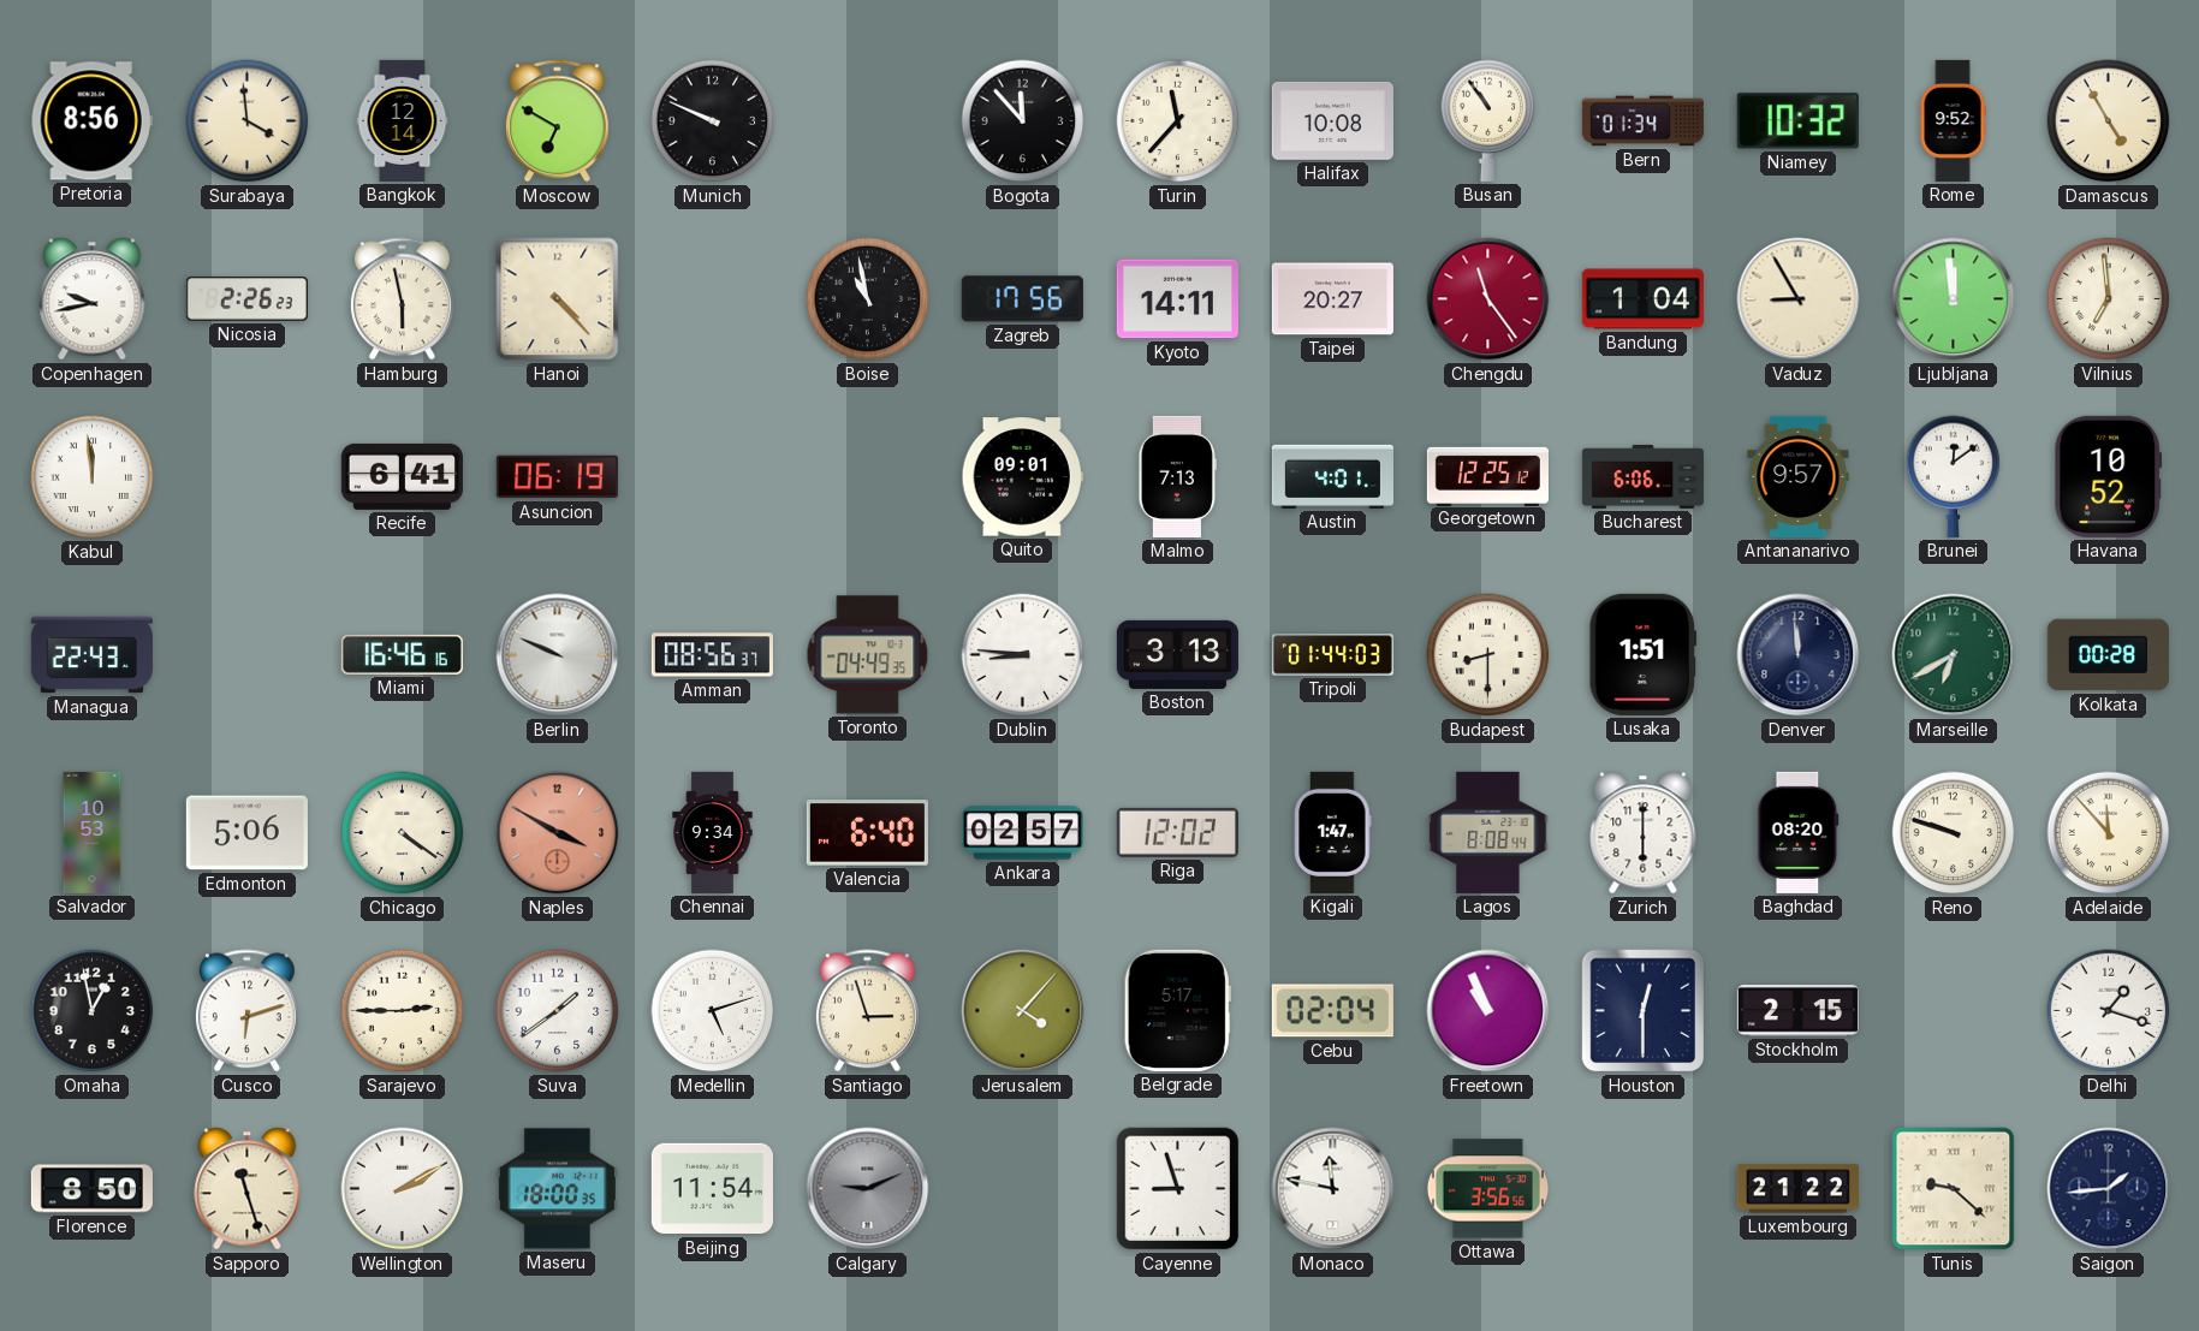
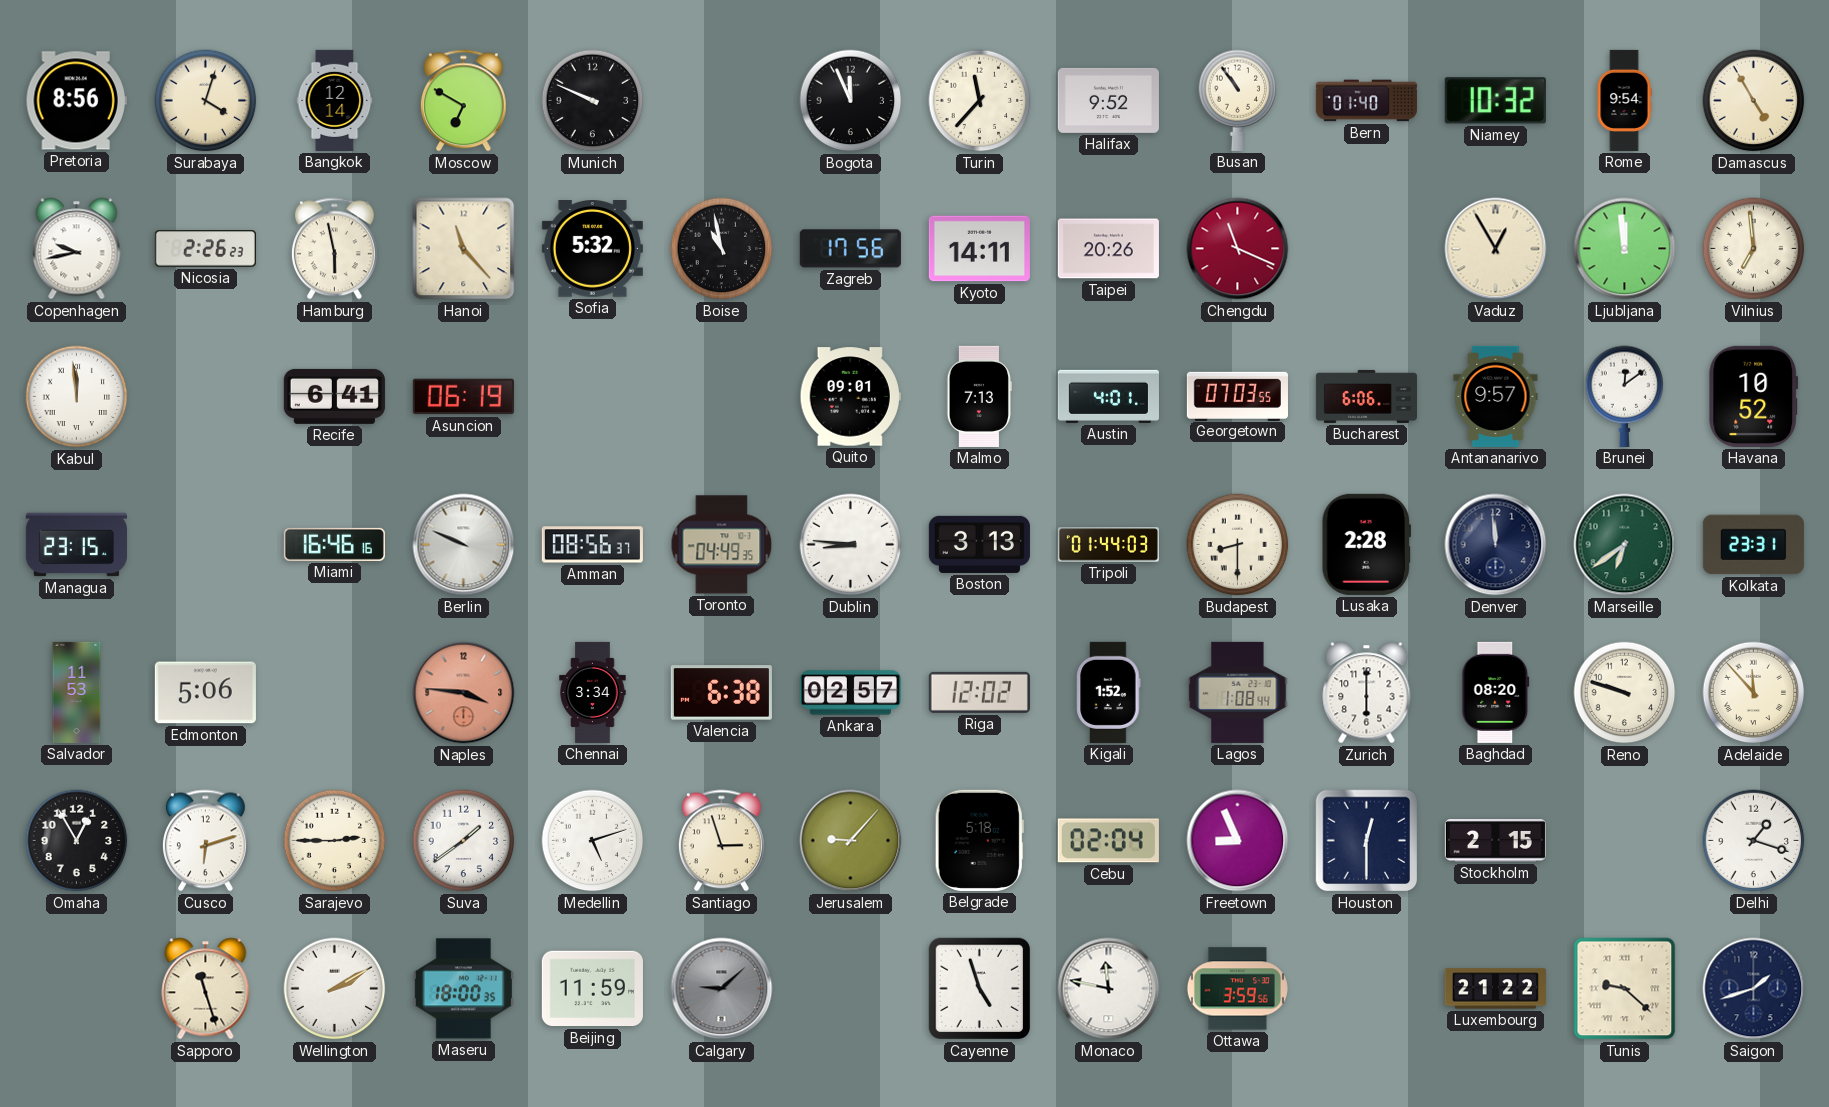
Surabaya: 3:59 -> 4:03 (206, 101)
Bogota: 11:53 -> 11:56 (851, 101)
Halifax: 10:08 -> 9:52 (1108, 100)
Bern: 01:34 -> 01:40 (1366, 101)
Rome: 9:52 -> 9:54 (1624, 100)
Hanoi: 4:23 -> 11:23 (464, 249)
Sofia: none -> 5:32 (592, 249)
Taipei: 20:27 -> 20:26 (1108, 249)
Chengdu: 11:24 -> 11:19 (1238, 249)
Bandung: 1:04 -> none (1642, 299)
Vaduz: 8:55 -> 12:55 (1496, 249)
Georgetown: 12:25 -> 07:03 (1237, 396)
Managua: 22:43 -> 23:15 (76, 545)
Lusaka: 1:51 -> 2:28 (1367, 544)
Marseille: 6:40 -> 6:39 (1625, 545)
Kolkata: 00:28 -> 23:31 (1753, 545)
Salvador: 10:53 -> 11:53 (77, 692)
Chicago: 4:21 -> none (403, 833)
Naples: 3:50 -> 3:46 (464, 693)
Chennai: 9:34 -> 3:34 (593, 692)
Valencia: 6:40 -> 6:38 (721, 693)
Kigali: 1:47 -> 1:52 (1109, 692)
Lagos: 8:08 -> 1:08 (1238, 692)
Omaha: 12:58 -> 12:55 (77, 841)
Jerusalem: 4:07 -> 9:07 (851, 841)
Belgrade: 5:17 -> 5:18 (979, 840)
Freetown: 10:56 -> 8:56 (1238, 841)
Florence: 8:50 -> none (91, 1189)
Beijing: 11:54 -> 11:59 (592, 989)
Calgary: 9:11 -> 9:08 (722, 989)
Cayenne: 8:57 -> 4:57 (980, 989)
Ottawa: 3:56 -> 3:59 (1237, 989)
Saigon: 1:44 -> 1:42 (1754, 989)
